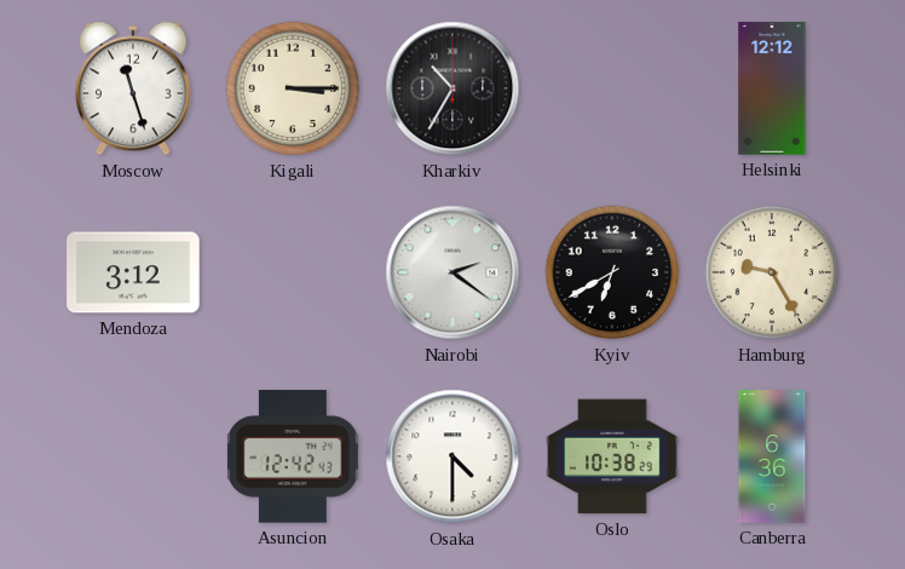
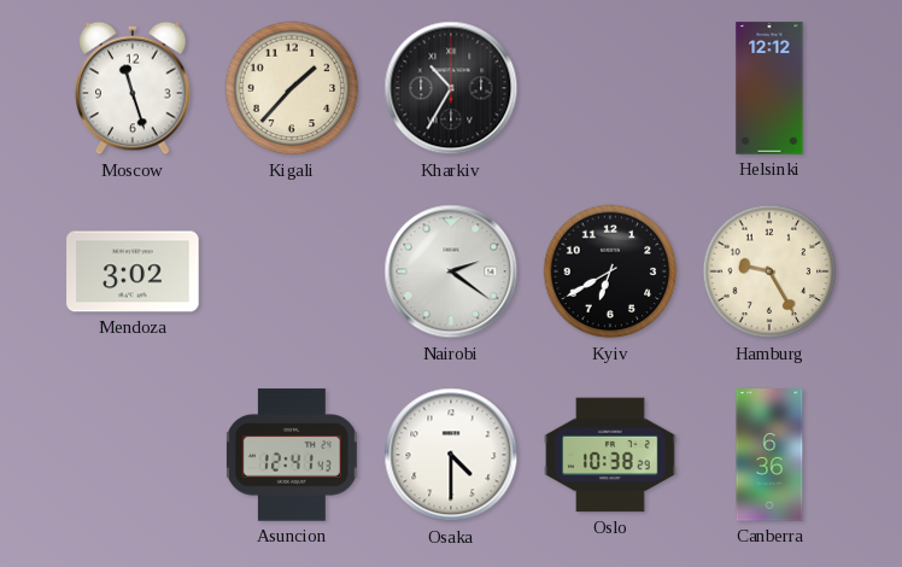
Kigali: 3:15 -> 1:37 (292, 88)
Mendoza: 3:12 -> 3:02 (133, 271)
Asuncion: 12:42 -> 12:41 (292, 455)
